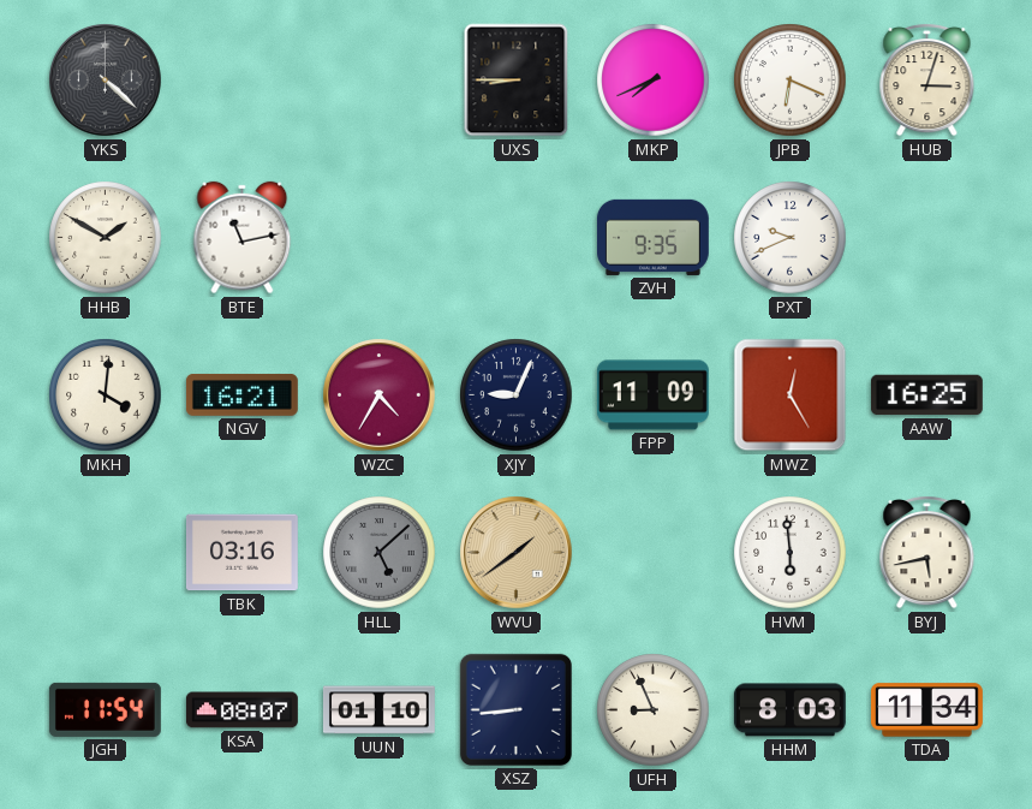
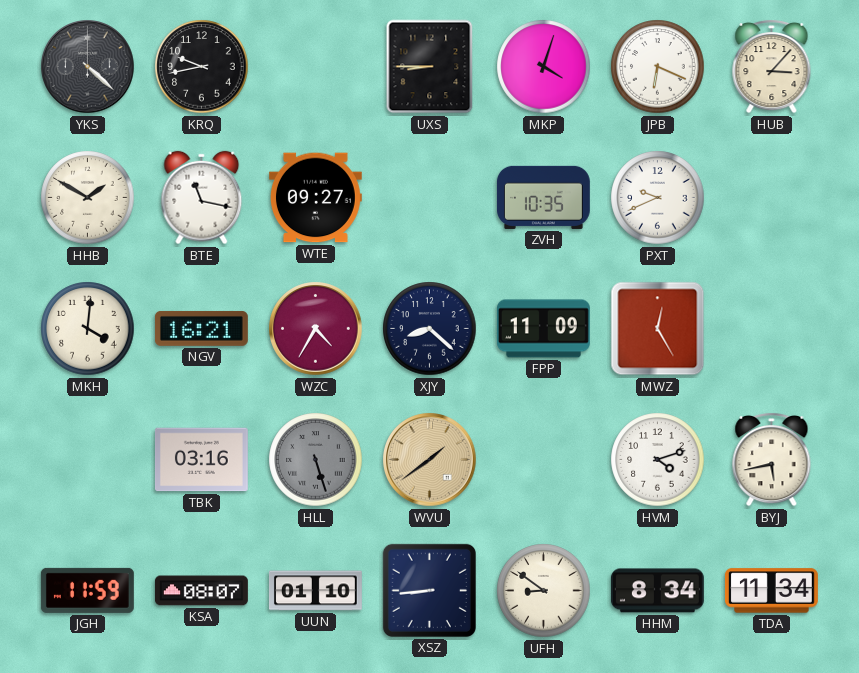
KRQ: none -> 9:43 (202, 67)
MKP: 7:41 -> 4:03 (544, 67)
HUB: 3:03 -> 3:07 (772, 66)
BTE: 11:13 -> 11:17 (202, 198)
WTE: none -> 09:27 (315, 198)
ZVH: 9:35 -> 10:35 (543, 197)
XJY: 9:04 -> 8:22 (430, 329)
AAW: 16:25 -> none (926, 395)
HLL: 5:08 -> 5:27 (316, 460)
HVM: 5:59 -> 4:12 (658, 460)
JGH: 11:54 -> 11:59 (87, 590)
UFH: 8:56 -> 8:51 (544, 591)
HHM: 8:03 -> 8:34 (657, 591)
